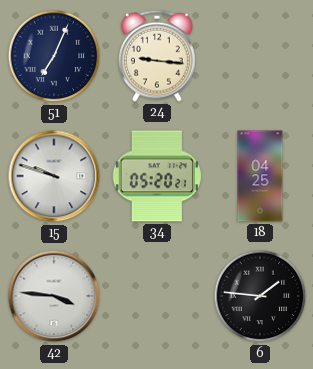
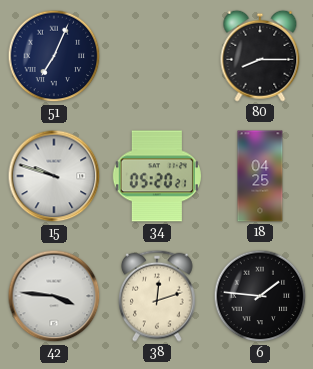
24: 9:16 -> none (158, 56)
80: none -> 8:15 (260, 56)
38: none -> 12:12 (158, 296)
